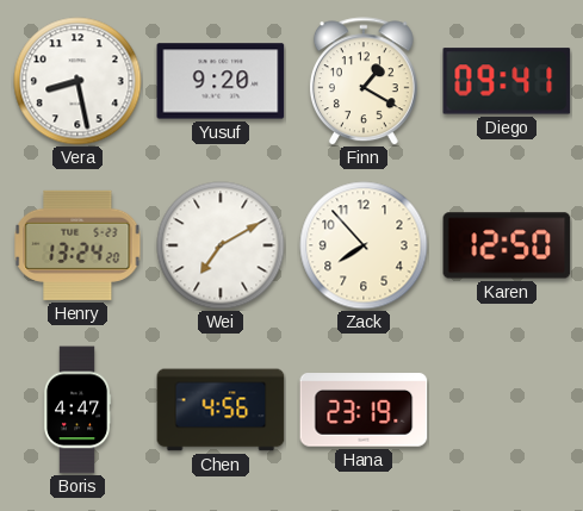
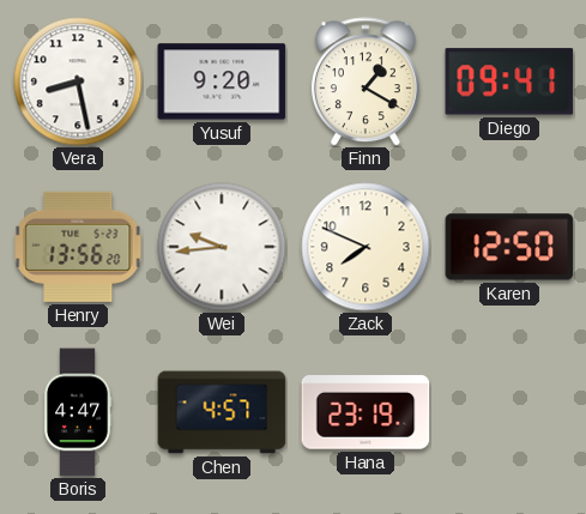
Henry: 13:24 -> 13:56 (78, 247)
Wei: 7:10 -> 9:44 (222, 247)
Zack: 7:53 -> 7:49 (366, 247)
Chen: 4:56 -> 4:57 (222, 412)
